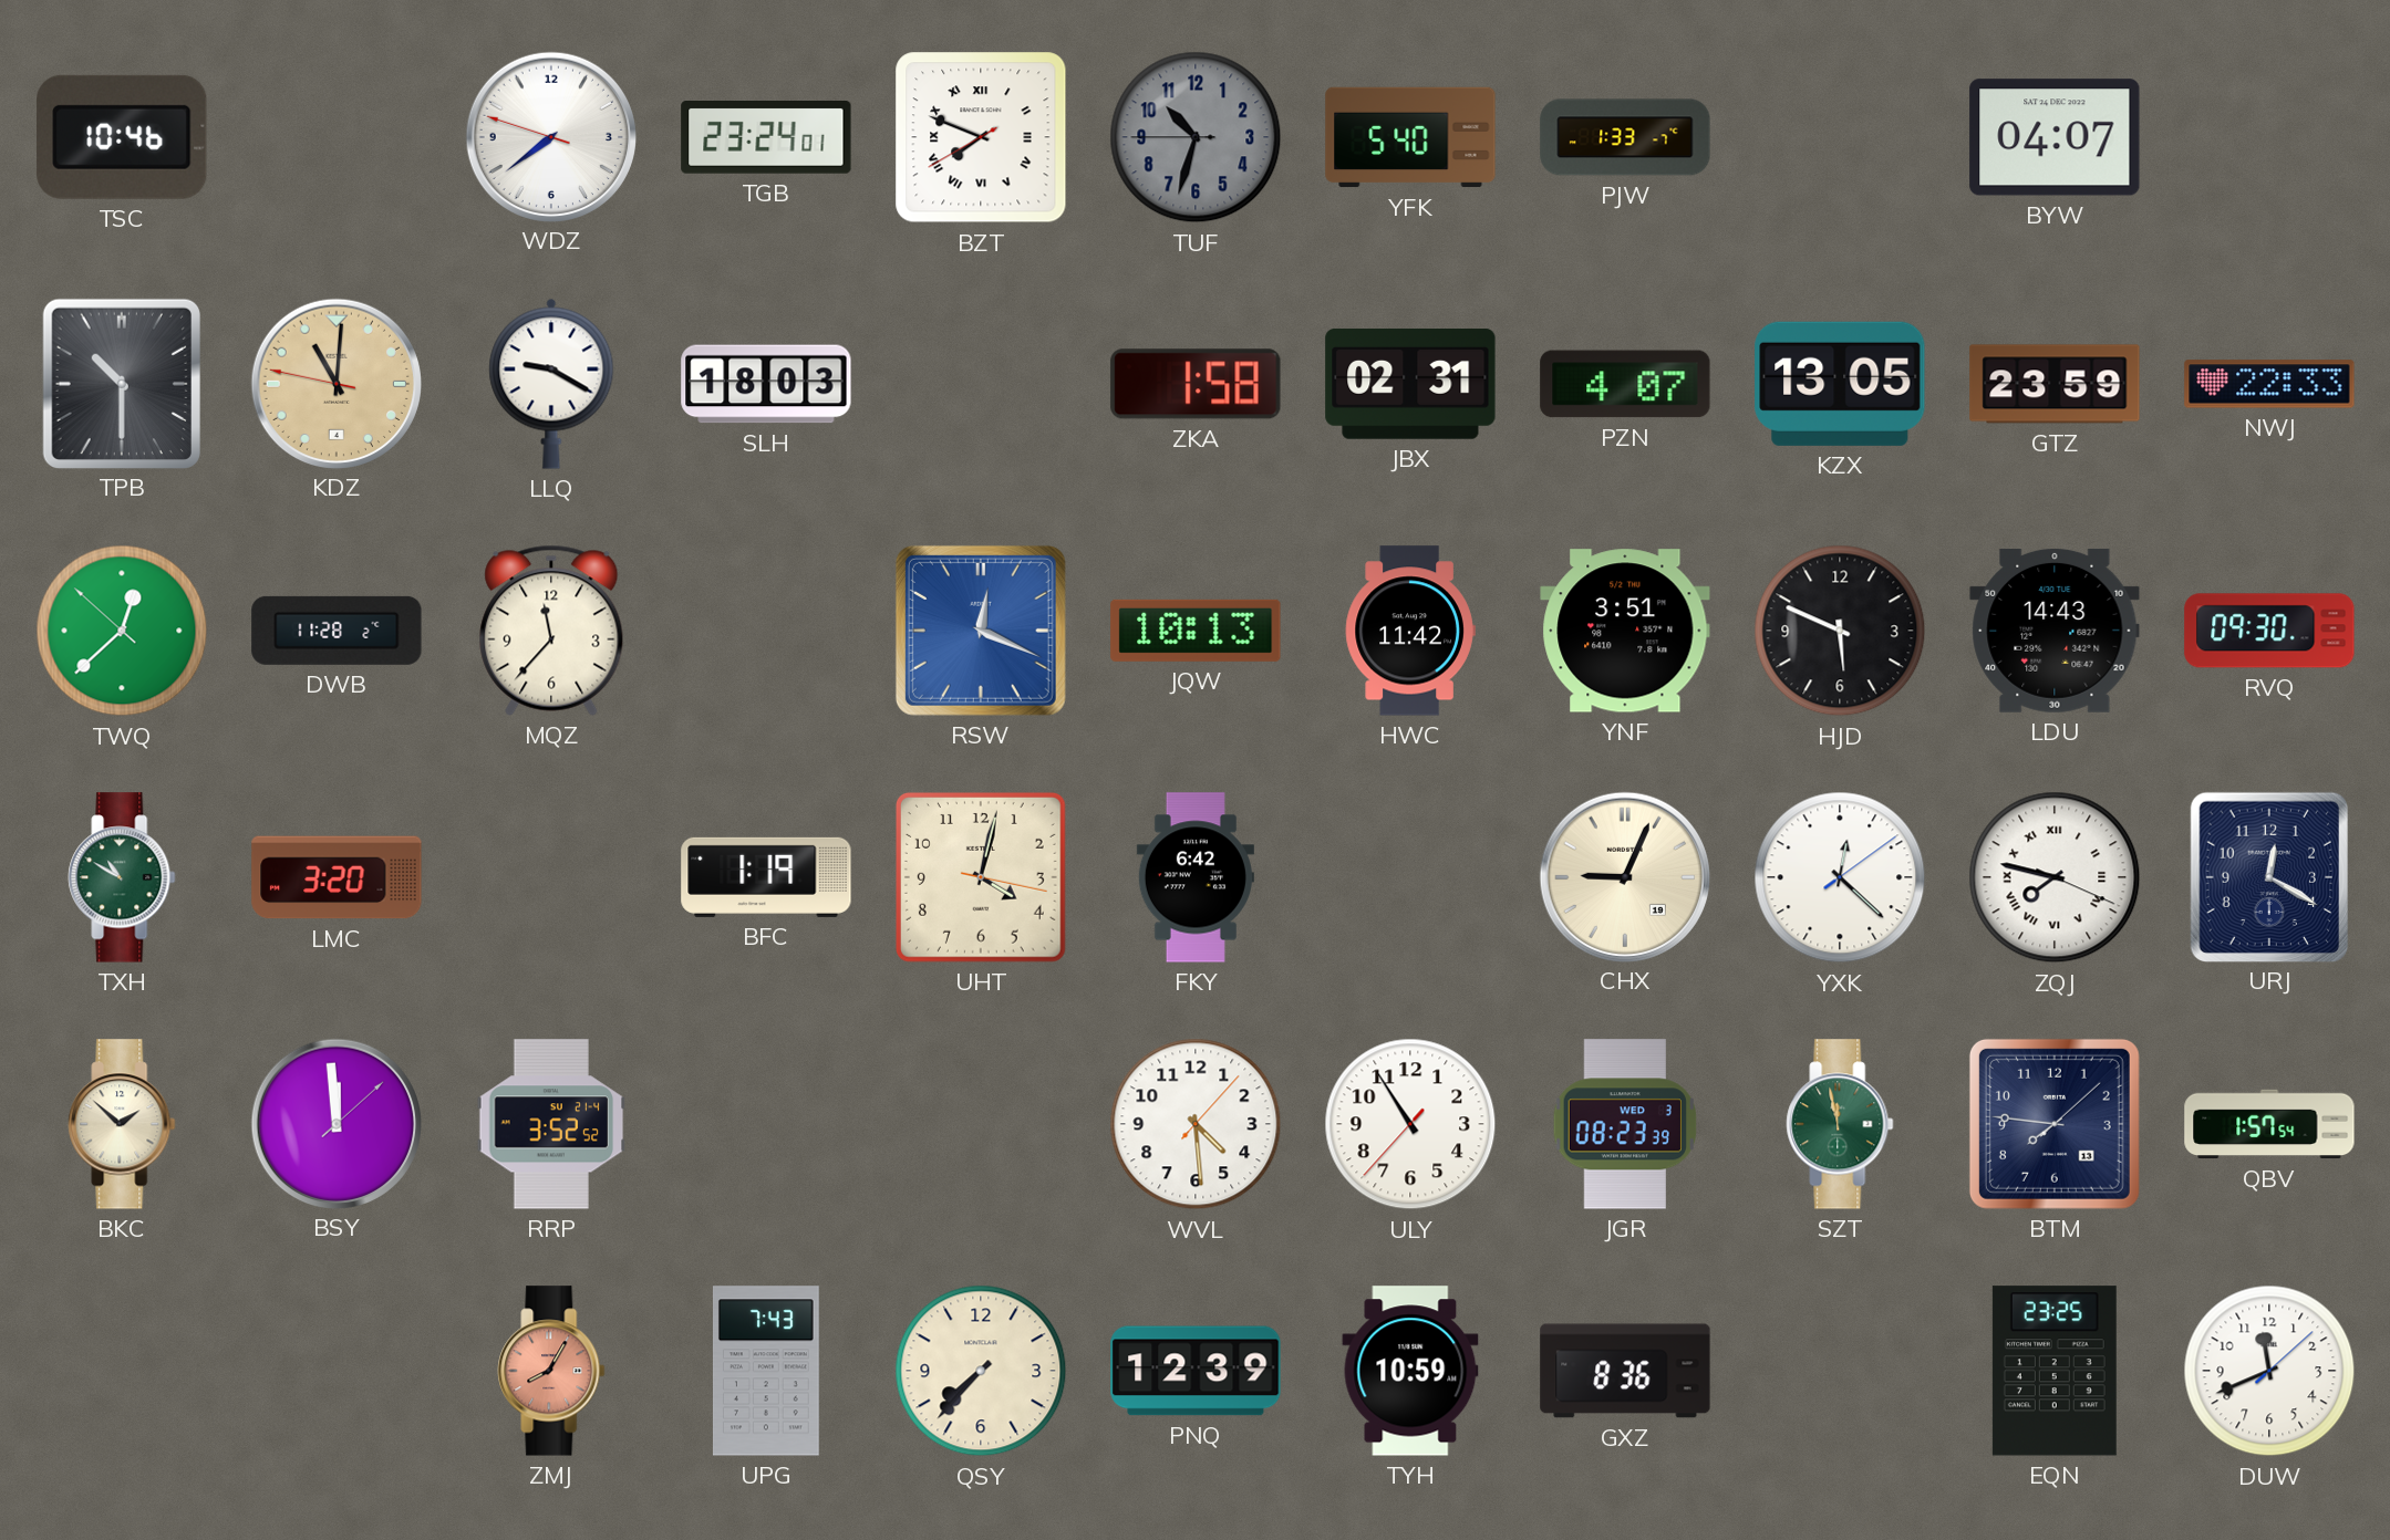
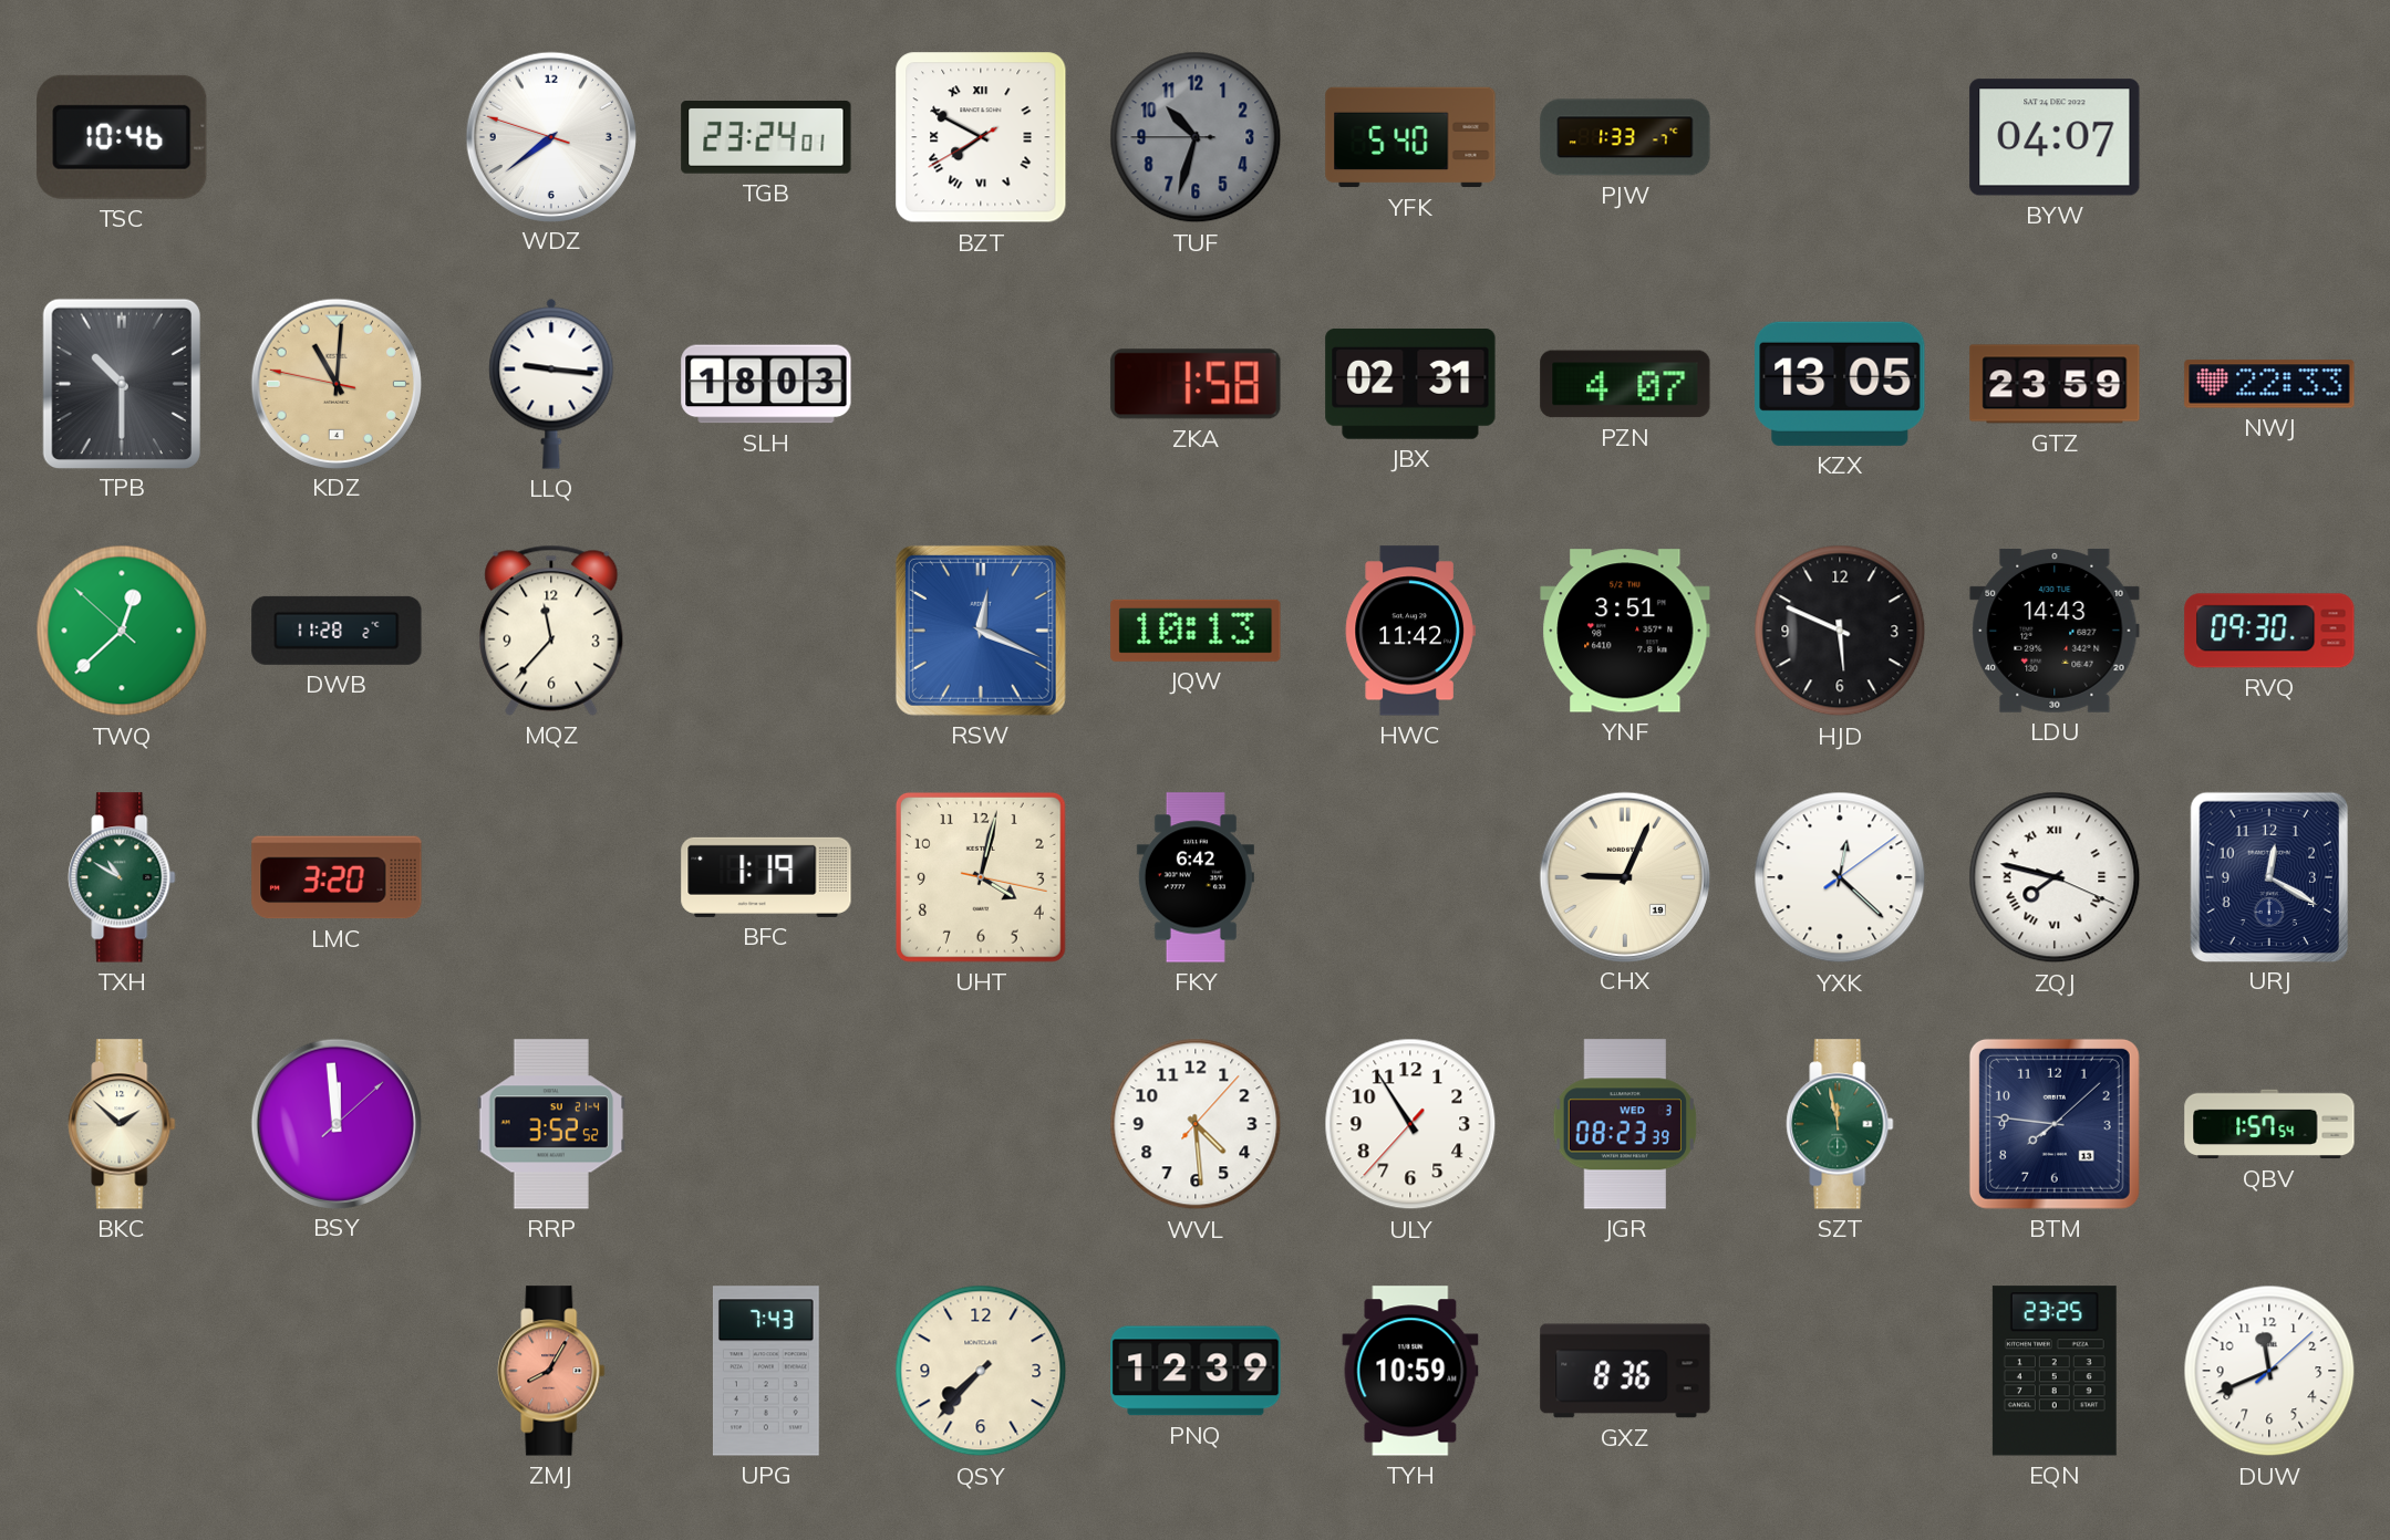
BZT: 7:48 -> 7:49 (981, 137)
LLQ: 9:20 -> 9:16 (551, 384)
